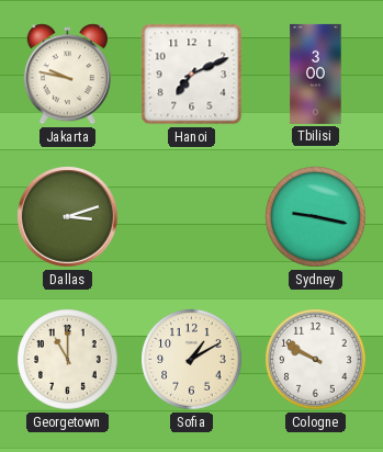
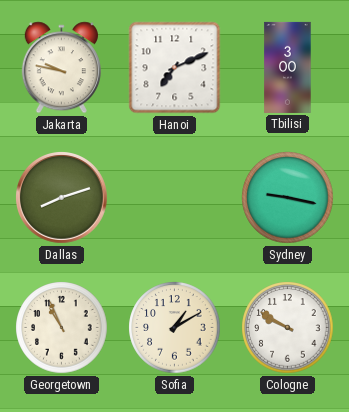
Dallas: 3:12 -> 8:12 (62, 198)
Georgetown: 11:00 -> 10:56 (62, 328)
